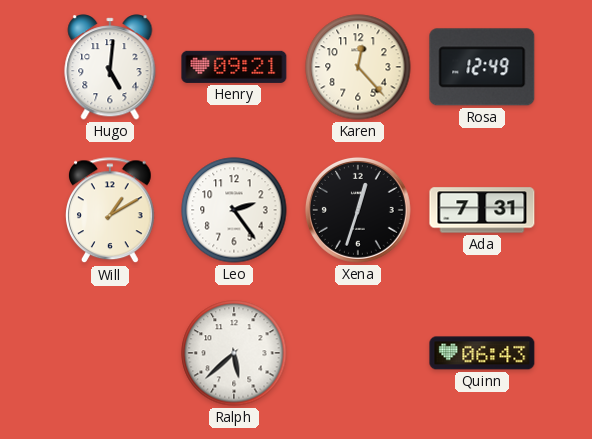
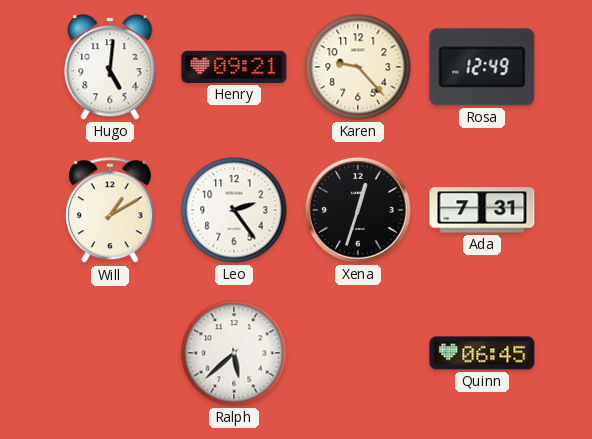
Karen: 12:23 -> 9:23 (358, 67)
Quinn: 06:43 -> 06:45 (482, 353)
